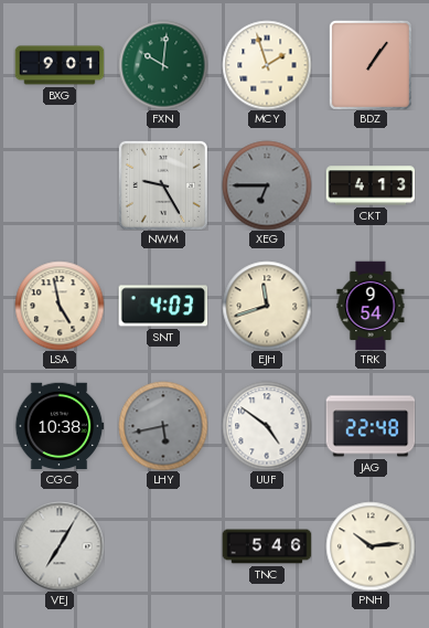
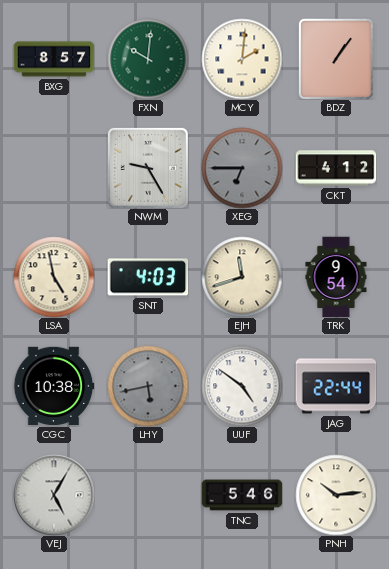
BXG: 9:01 -> 8:57 (54, 59)
MCY: 1:57 -> 2:01 (242, 59)
CKT: 4:13 -> 4:12 (336, 168)
JAG: 22:48 -> 22:44 (336, 386)
VEJ: 7:05 -> 5:05 (54, 495)
